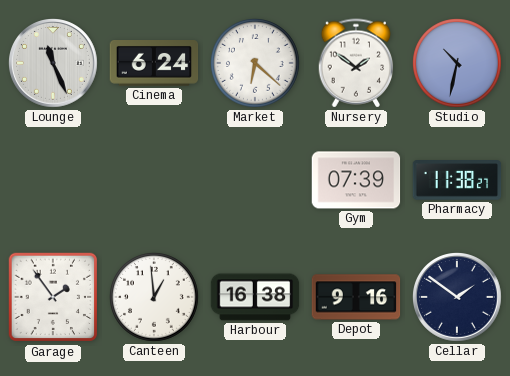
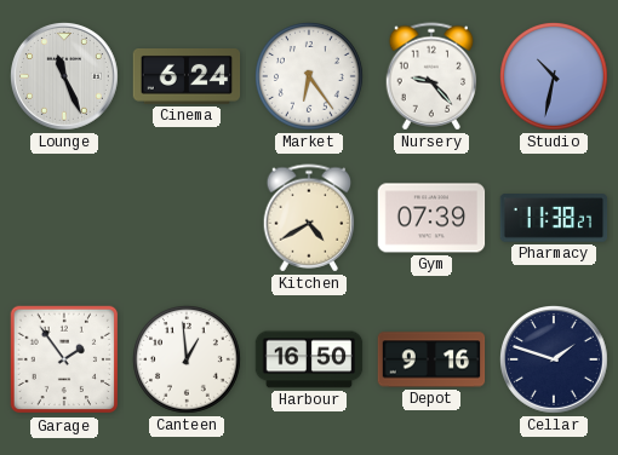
Market: 6:22 -> 6:24 (310, 77)
Nursery: 1:51 -> 9:23 (431, 76)
Kitchen: none -> 4:40 (309, 218)
Harbour: 16:38 -> 16:50 (309, 359)
Cellar: 1:51 -> 1:48 (555, 361)
